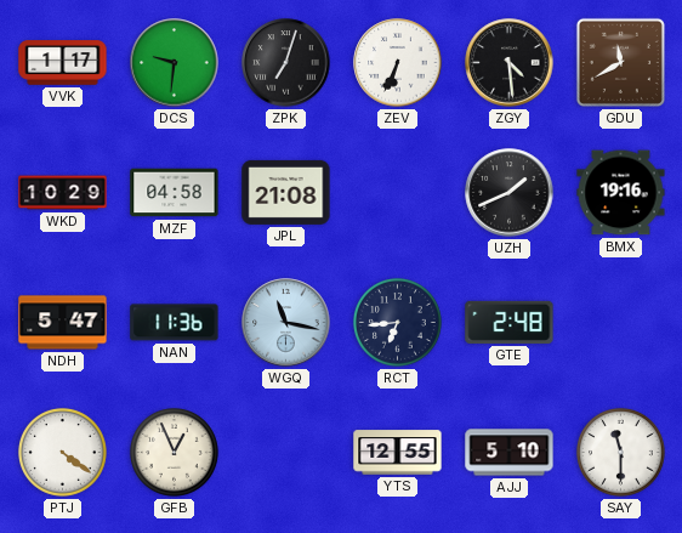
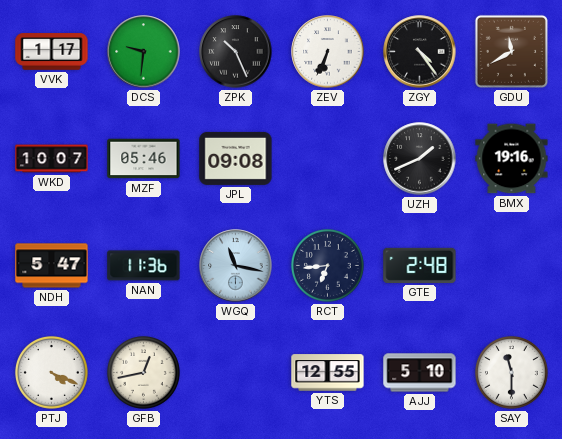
ZPK: 7:03 -> 10:26 (236, 52)
ZGY: 4:29 -> 4:24 (420, 52)
WKD: 10:29 -> 10:07 (52, 159)
MZF: 04:58 -> 05:46 (144, 159)
JPL: 21:08 -> 09:08 (236, 158)
PTJ: 4:21 -> 4:19 (52, 373)
GFB: 12:56 -> 12:43 (144, 373)
